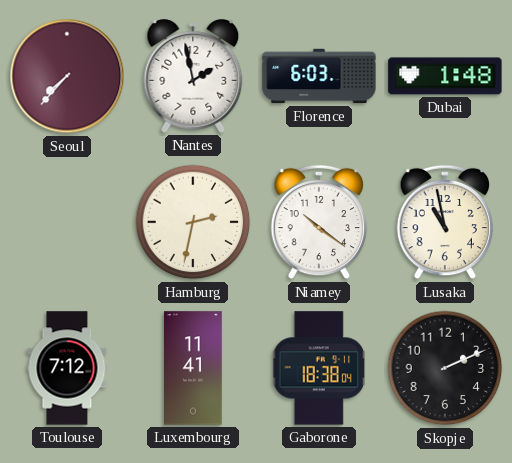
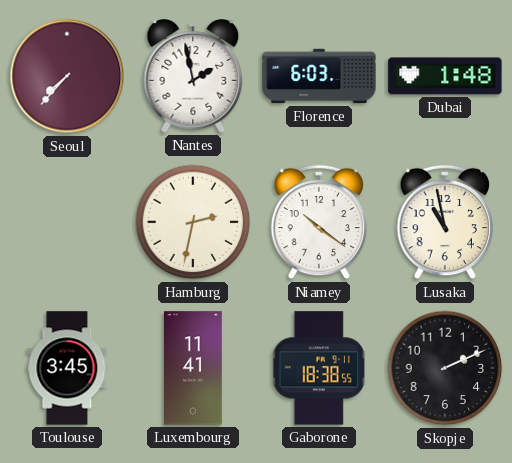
Toulouse: 7:12 -> 3:45 (67, 368)
Gaborone: 18:38:04 -> 18:38:55 (319, 368)
